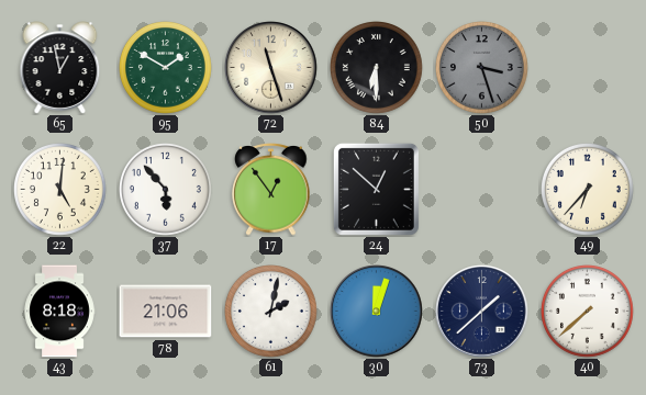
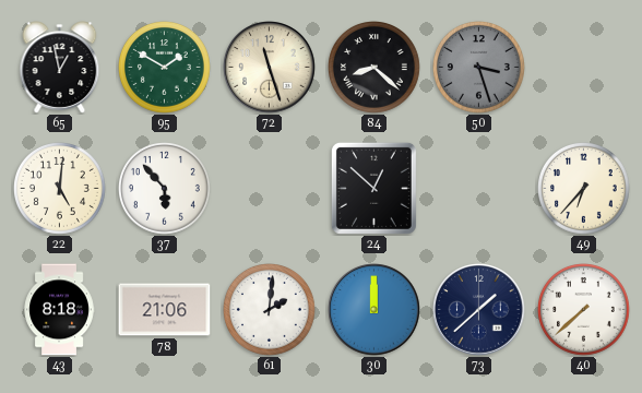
84: 6:30 -> 8:22 (374, 68)
17: 12:54 -> none (271, 190)
61: 2:02 -> 2:01 (270, 310)
30: 12:03 -> 12:00 (374, 310)
